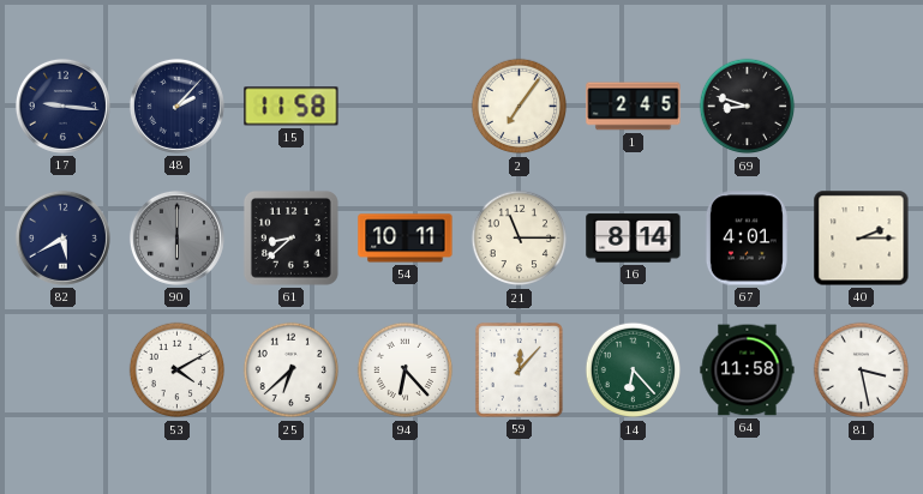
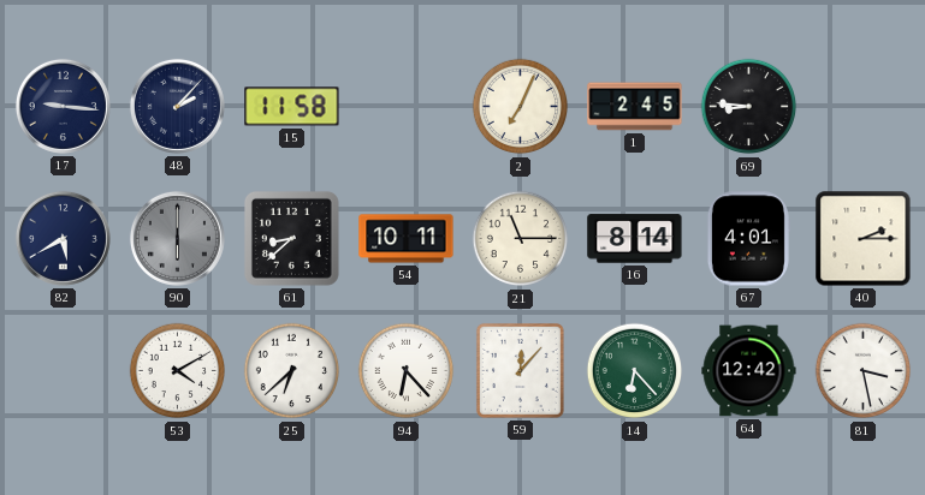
2: 7:06 -> 7:04 (521, 107)
69: 8:48 -> 8:46 (749, 107)
64: 11:58 -> 12:42 (749, 371)
